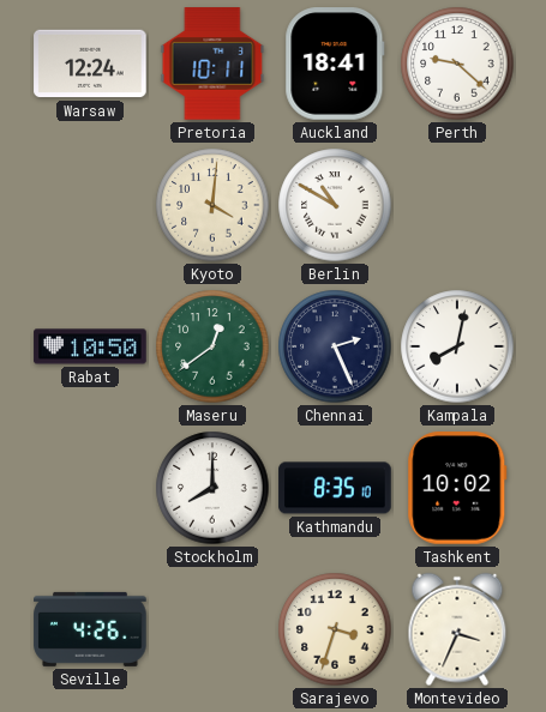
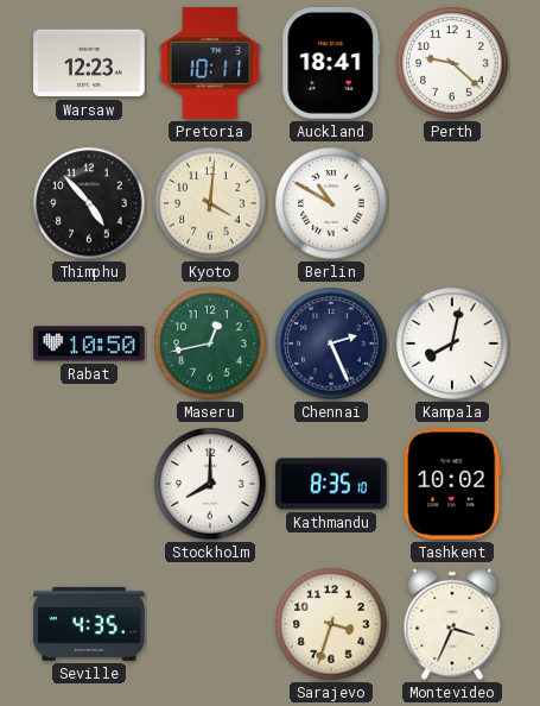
Warsaw: 12:24 -> 12:23 (89, 63)
Thimphu: none -> 4:53 (89, 203)
Maseru: 12:39 -> 12:43 (210, 343)
Seville: 4:26 -> 4:35 (89, 624)
